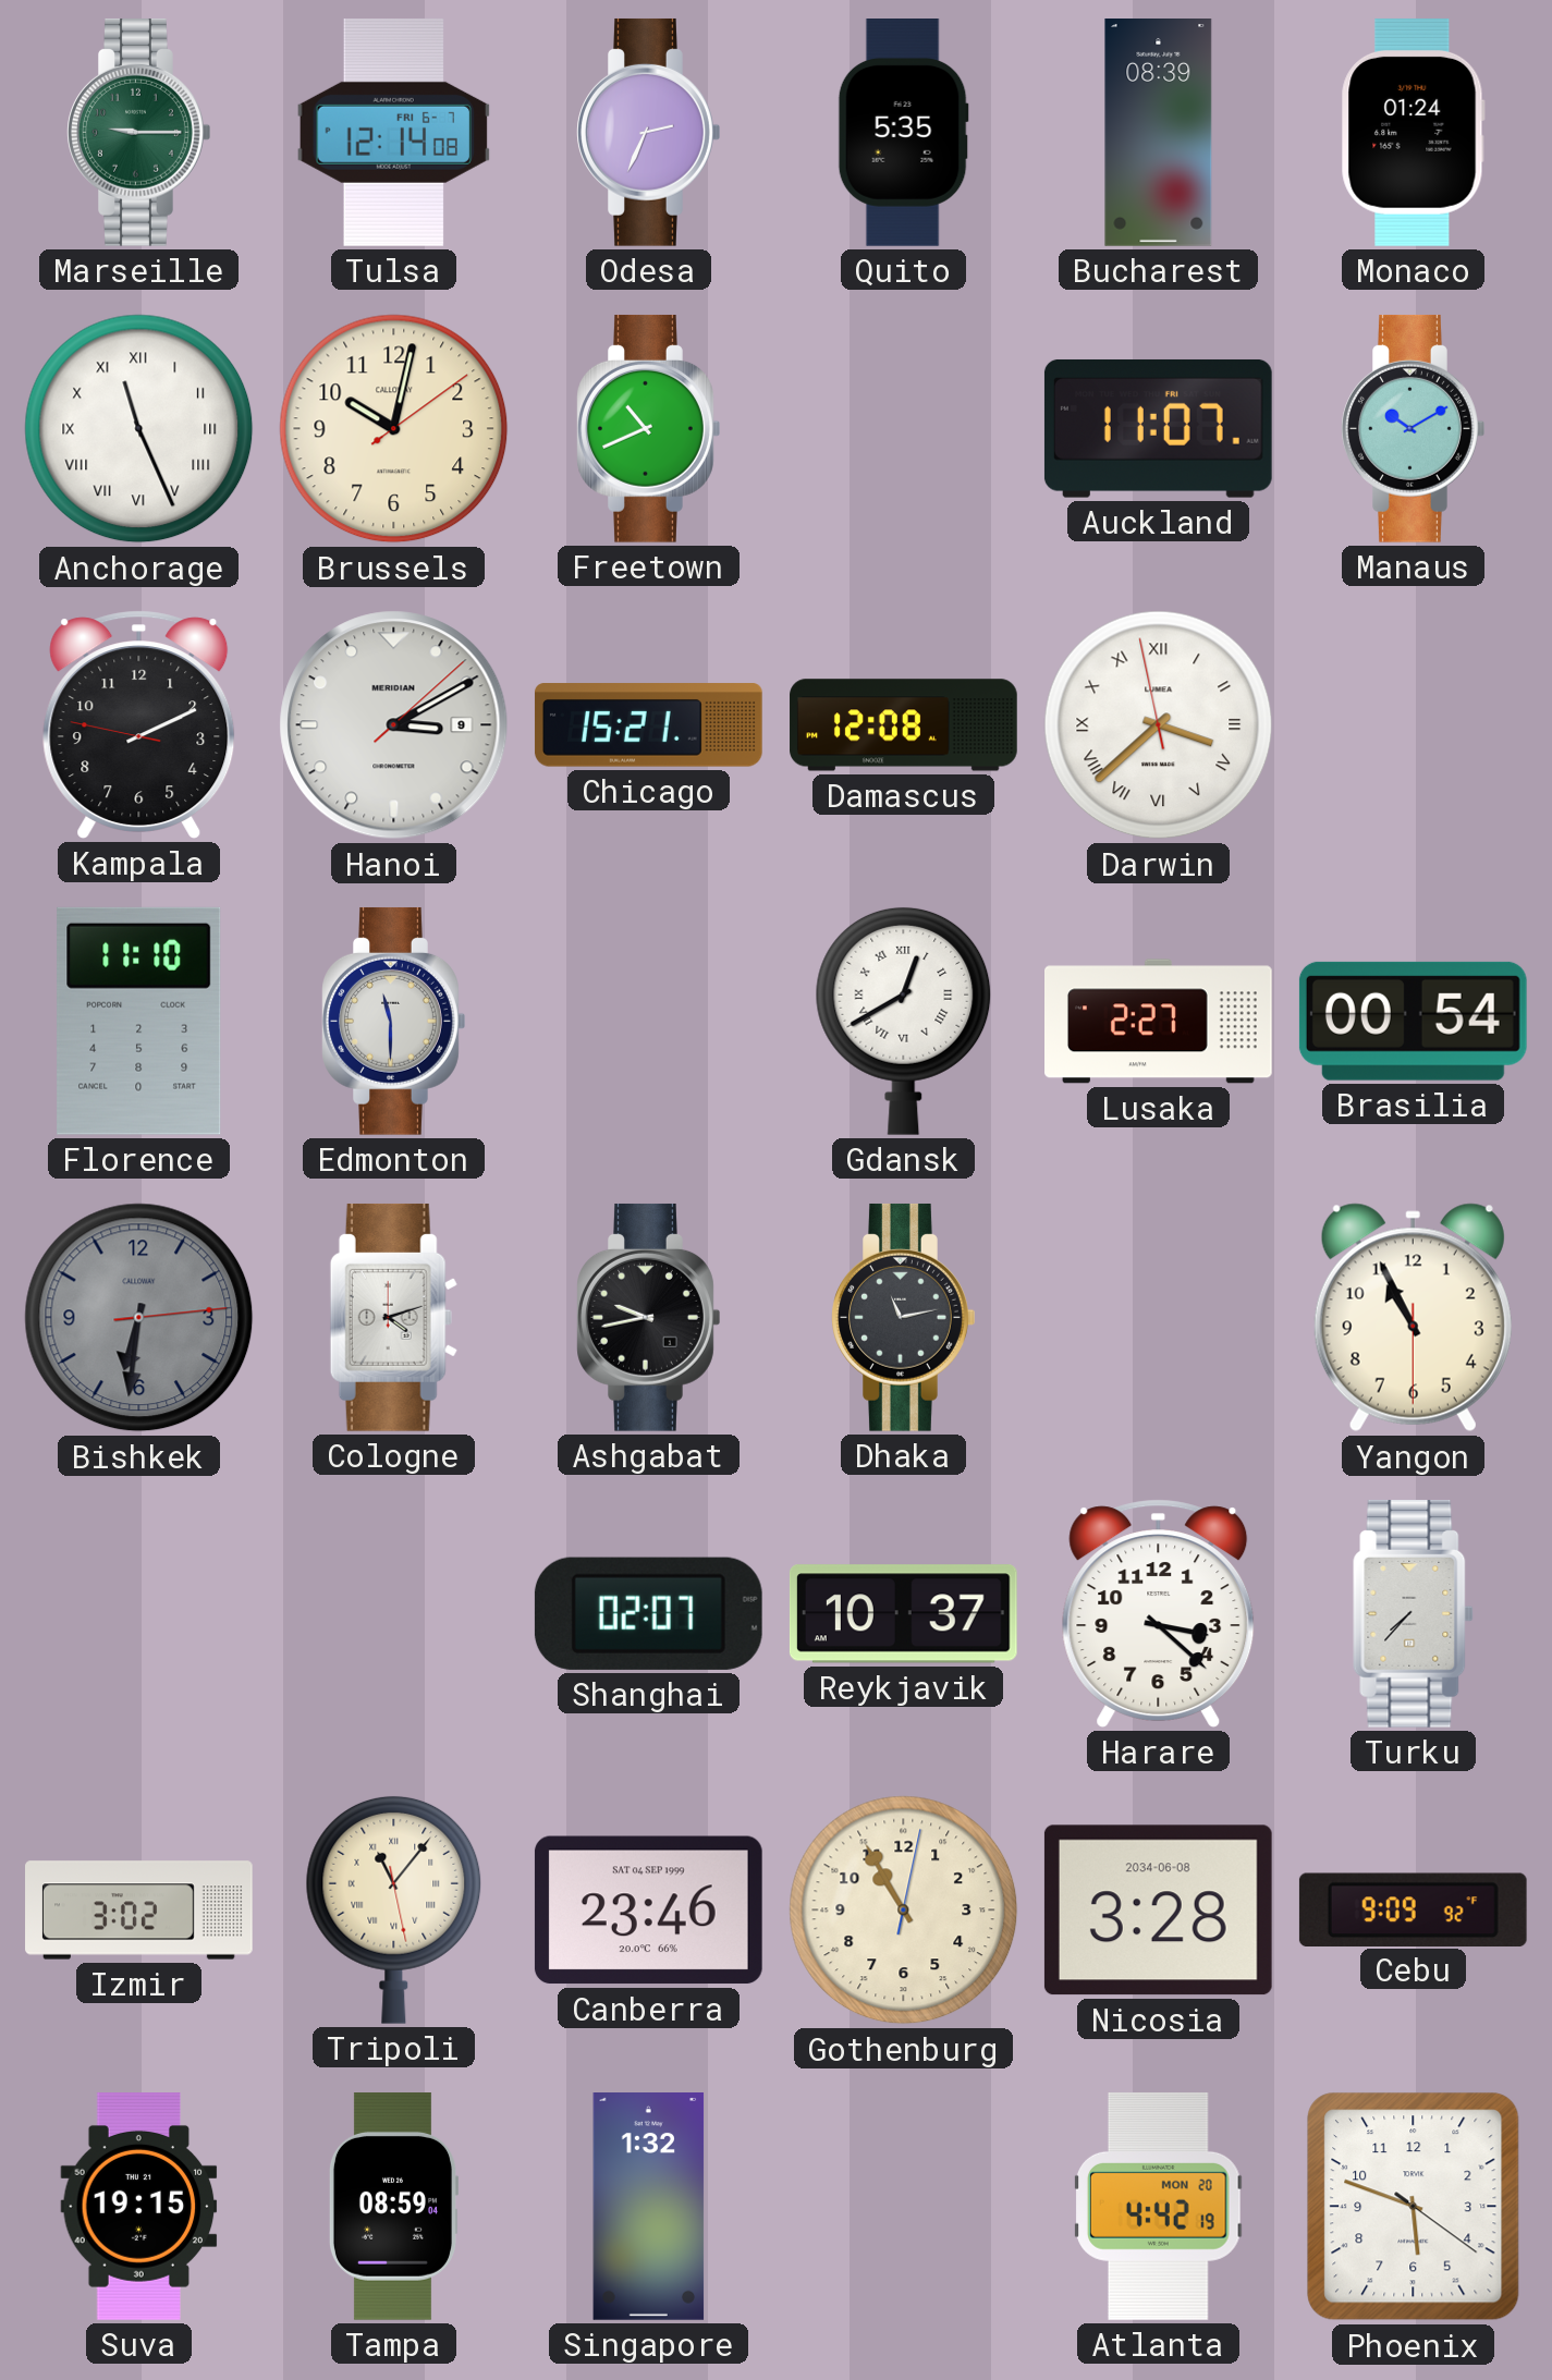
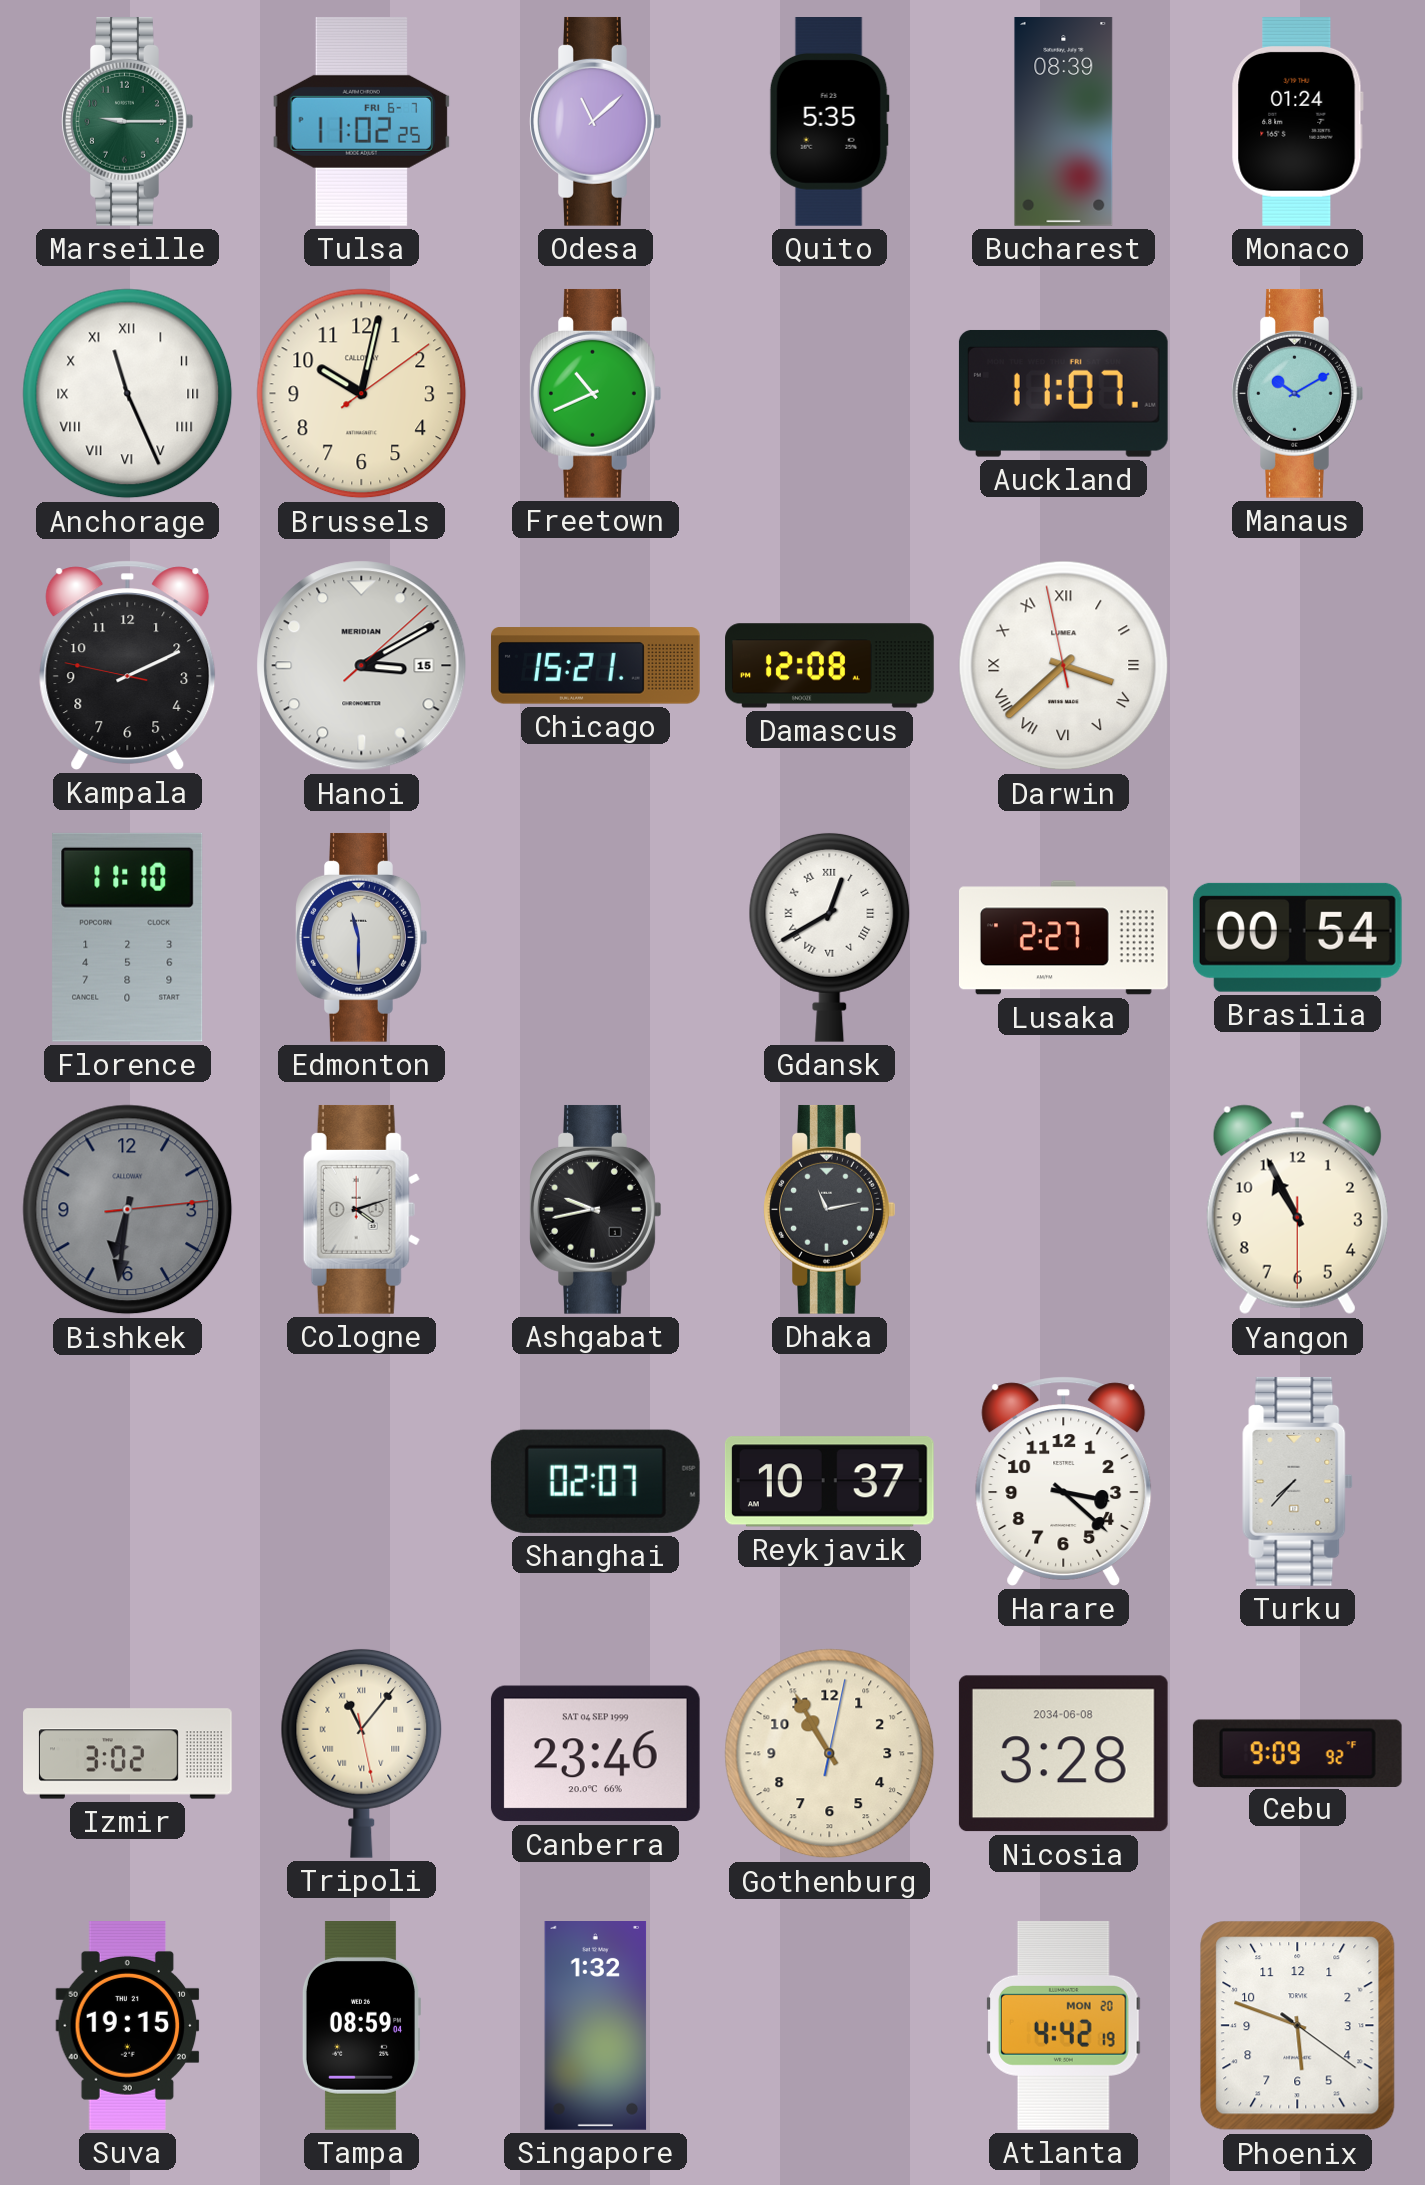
Tulsa: 12:14 -> 11:02 (362, 121)
Odesa: 2:34 -> 11:08 (596, 121)
Hanoi date: 9 -> 15 (362, 666)
